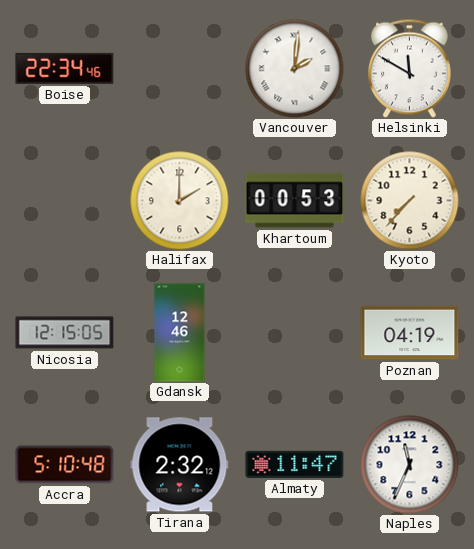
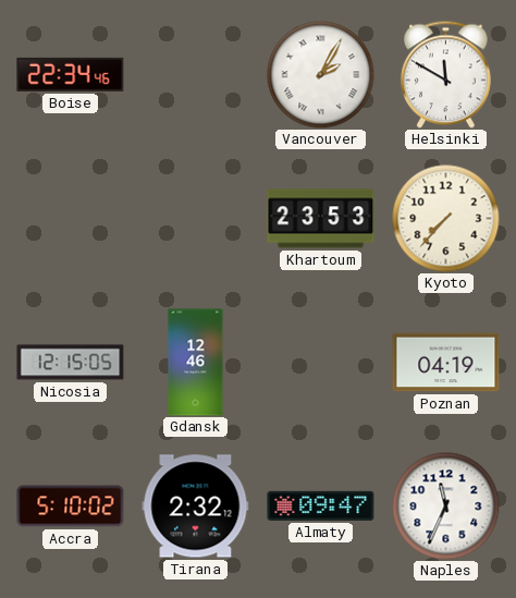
Vancouver: 2:01 -> 2:05 (321, 75)
Halifax: 2:00 -> none (180, 201)
Khartoum: 00:53 -> 23:53 (321, 219)
Accra: 5:10:48 -> 5:10:02 (71, 507)
Almaty: 11:47 -> 09:47 (321, 505)
